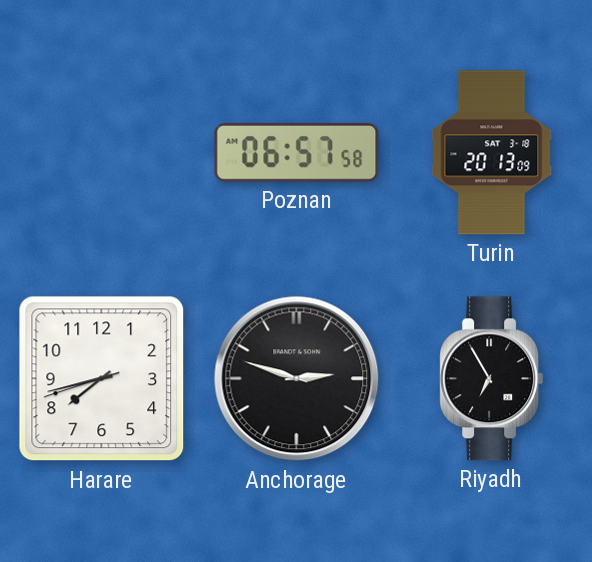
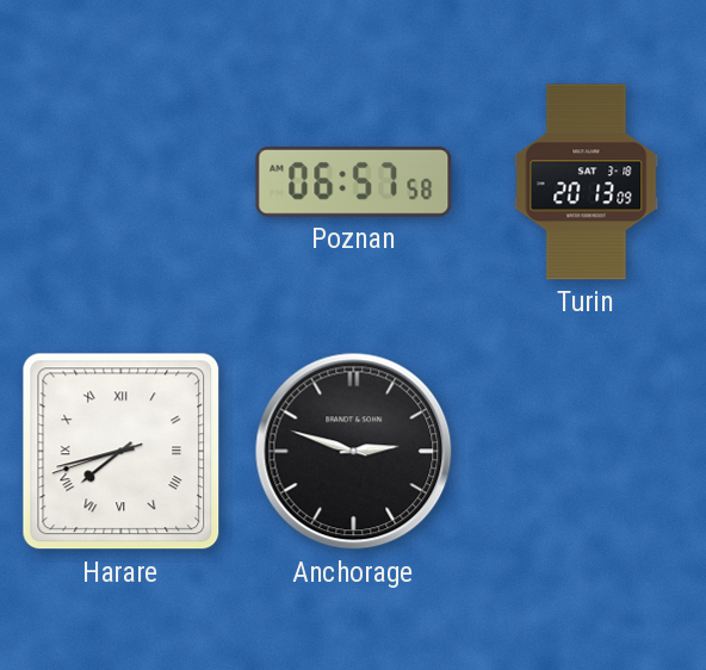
Harare numerals: Arabic -> Roman (122, 452)
Riyadh: 6:55 -> none (492, 379)
